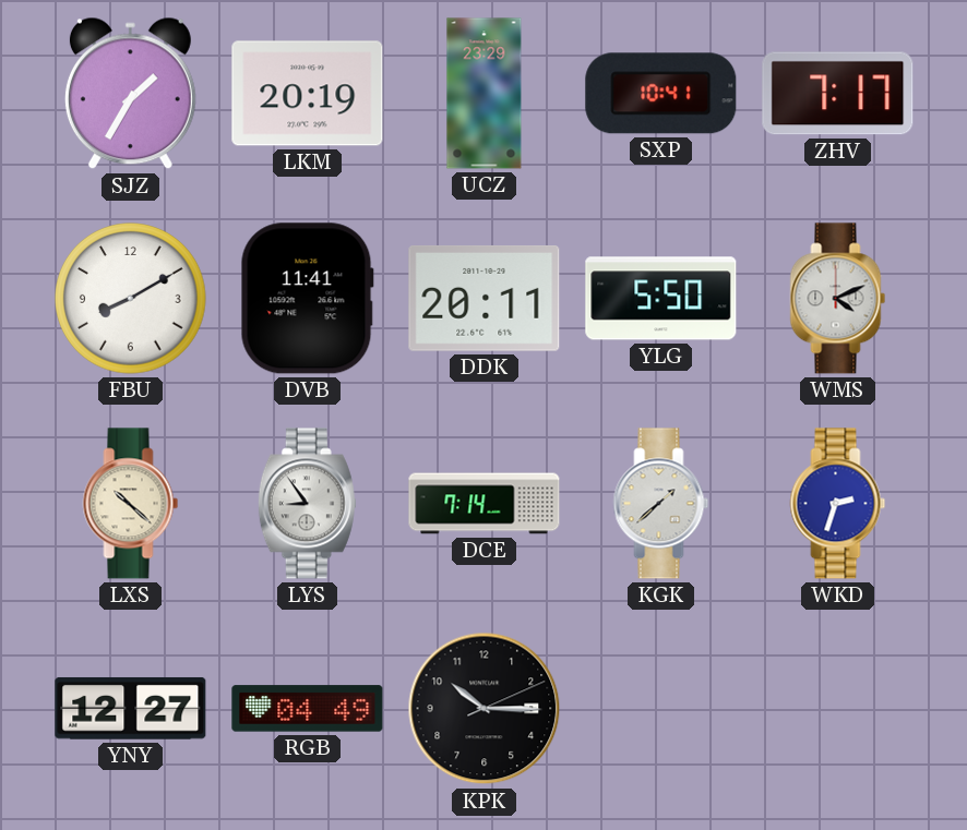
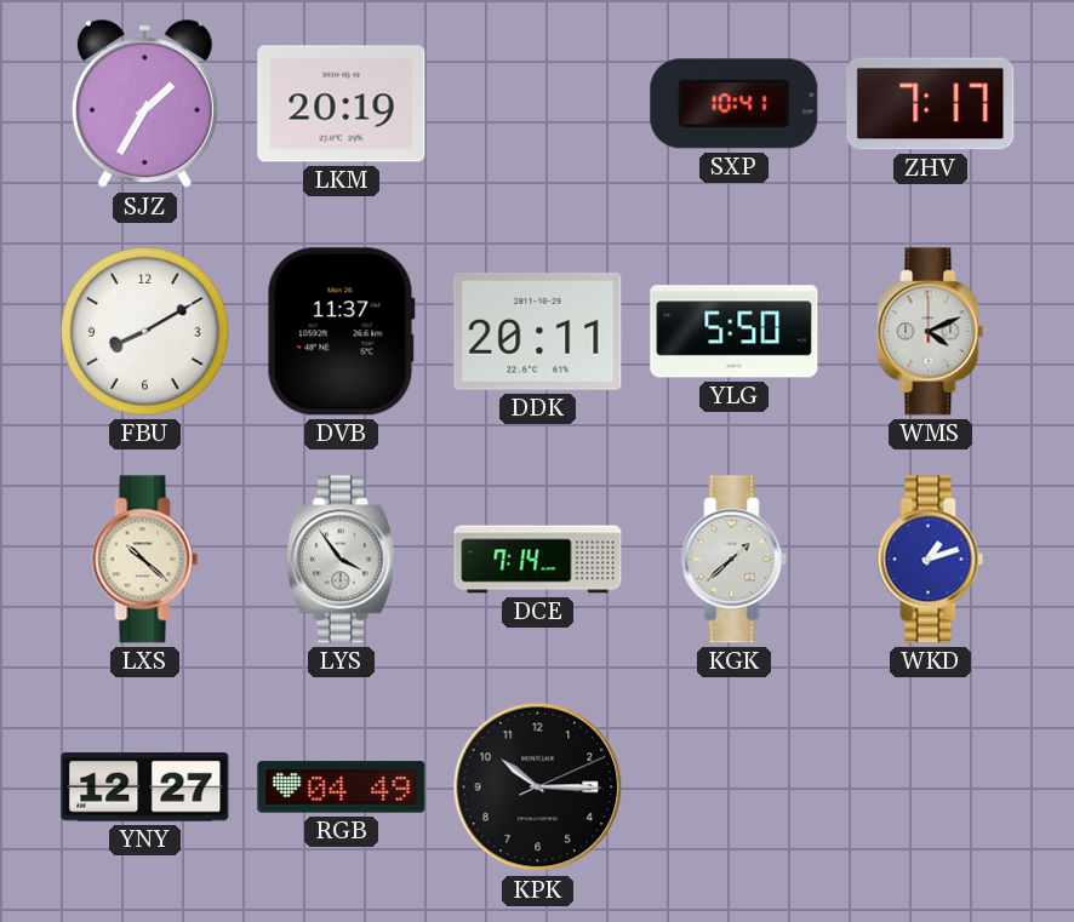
UCZ: 23:29 -> none (485, 94)
DVB: 11:41 -> 11:37 (341, 332)
LYS: 8:54 -> 3:54 (341, 560)
WKD: 2:33 -> 1:12 (931, 560)
